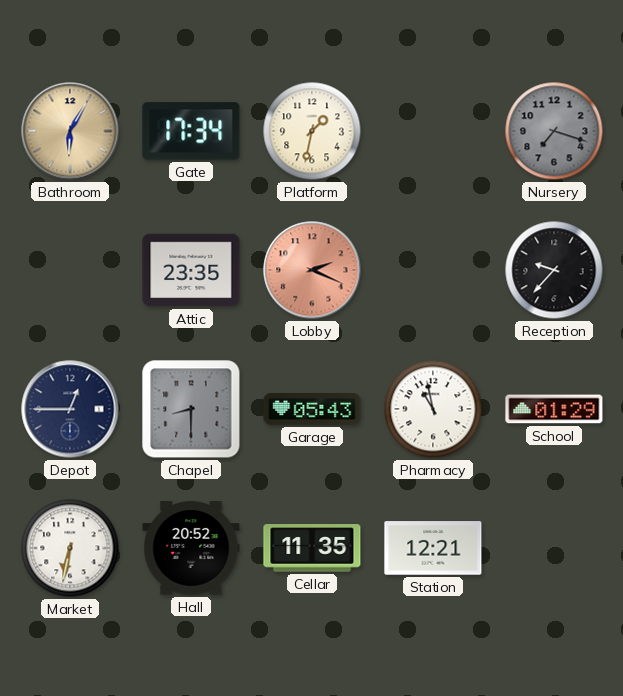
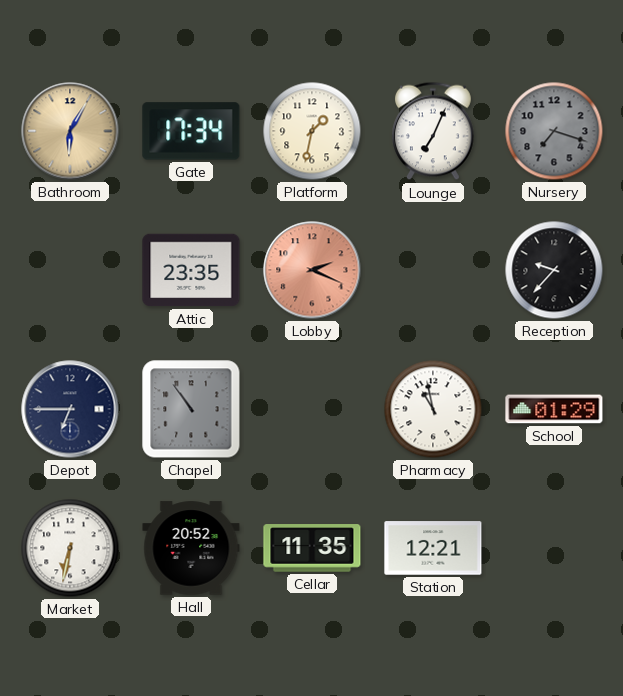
Lounge: none -> 7:04 (434, 131)
Depot: 12:45 -> 6:45 (70, 409)
Chapel: 8:30 -> 10:54 (191, 409)
Garage: 05:43 -> none (312, 410)
